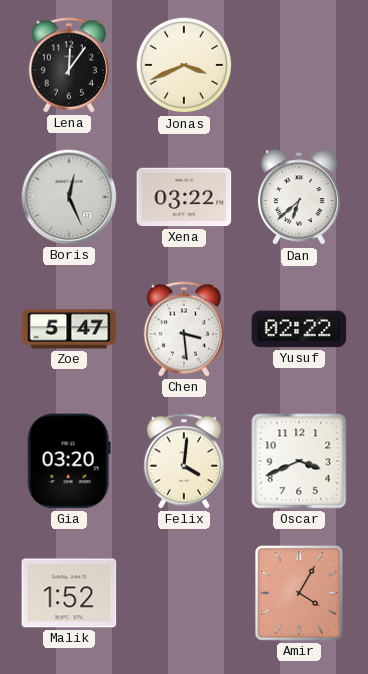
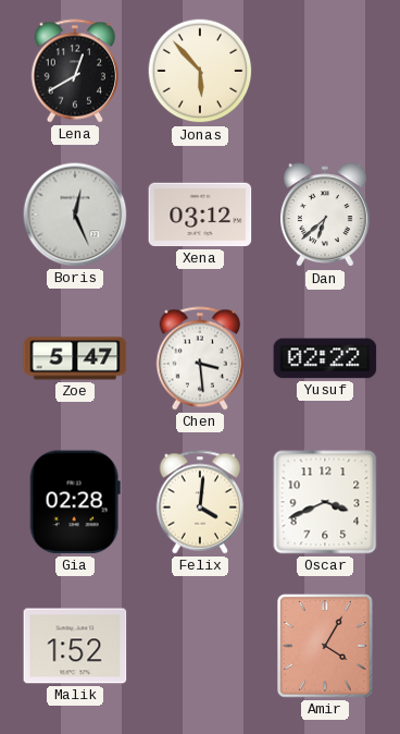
Lena: 12:06 -> 12:40 (74, 71)
Jonas: 3:41 -> 5:53 (200, 71)
Xena: 03:22 -> 03:12 (200, 215)
Gia: 03:20 -> 02:28 (75, 502)
